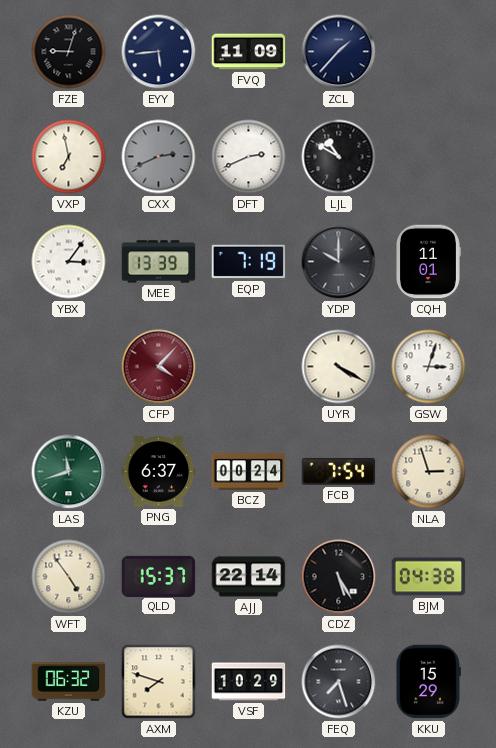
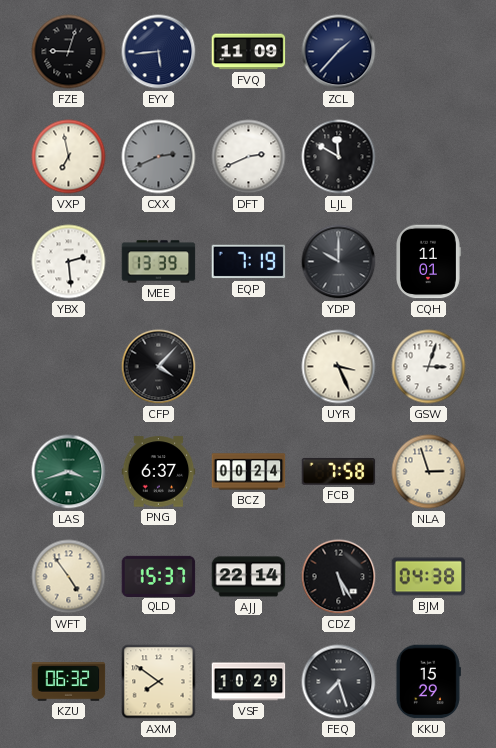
LJL: 10:50 -> 11:50 (339, 157)
YBX: 3:06 -> 2:29 (69, 262)
CFP dial: burgundy -> black (159, 367)
UYR: 4:20 -> 3:26 (339, 367)
LAS: 11:42 -> 3:42 (69, 472)
FCB: 7:54 -> 7:58 (339, 471)
AXM: 7:48 -> 7:51 (159, 682)
